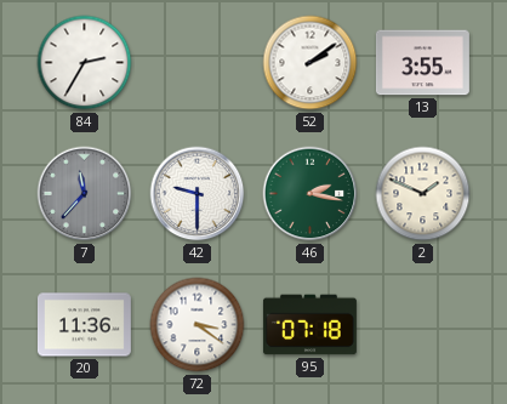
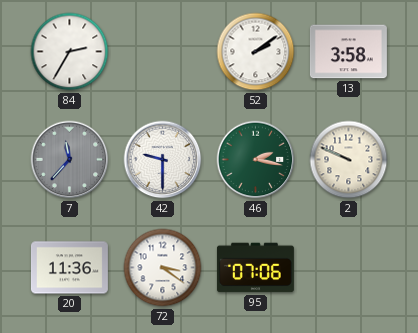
13: 3:55 -> 3:58 (348, 52)
2: 1:49 -> 9:49 (349, 160)
95: 07:18 -> 07:06 (255, 268)
